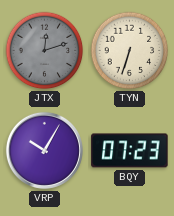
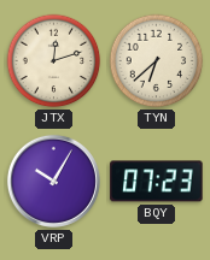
JTX dial: grey -> cream (54, 61)
TYN: 6:33 -> 6:38 (157, 61)
